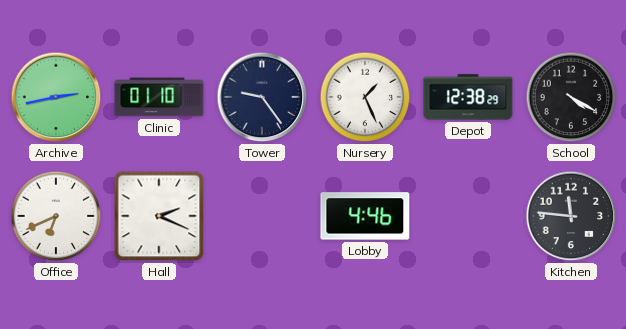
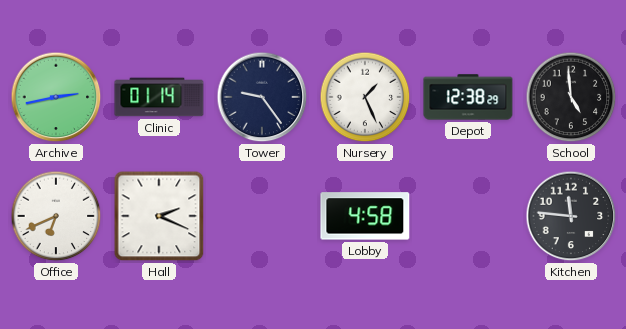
Clinic: 01:10 -> 01:14 (159, 97)
School: 4:20 -> 4:59 (571, 97)
Lobby: 4:46 -> 4:58 (365, 216)
